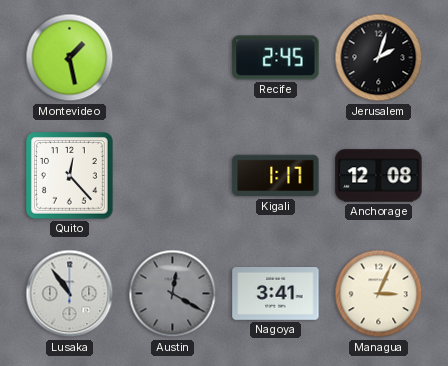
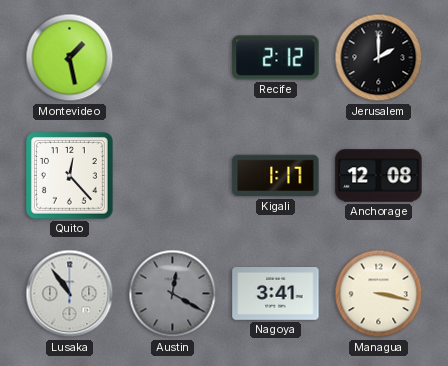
Recife: 2:45 -> 2:12 (276, 58)
Jerusalem: 2:03 -> 2:00 (379, 58)
Managua: 3:04 -> 3:17 (379, 294)
